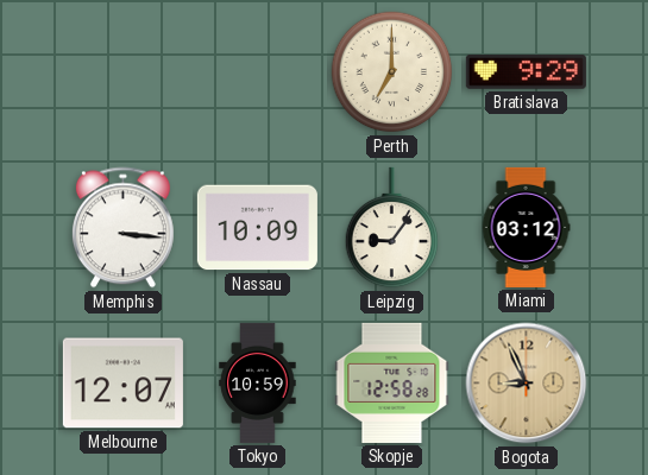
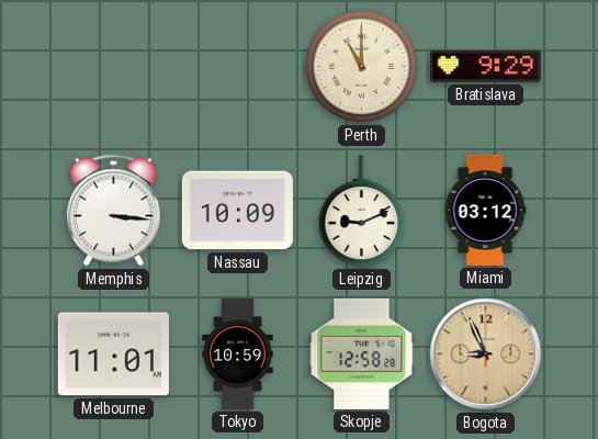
Perth: 7:00 -> 11:00 (362, 67)
Leipzig: 9:06 -> 9:11 (362, 211)
Melbourne: 12:07 -> 11:01 (113, 354)
